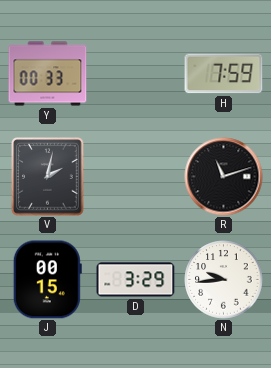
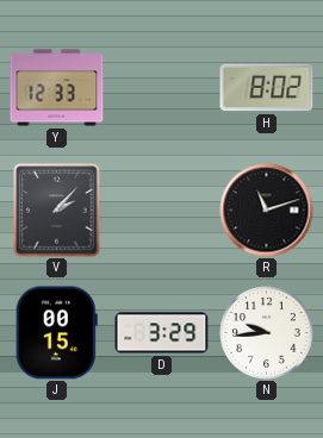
Y: 00:33 -> 12:33 (57, 88)
H: 7:59 -> 8:02 (267, 88)
V: 2:02 -> 2:07 (57, 211)
